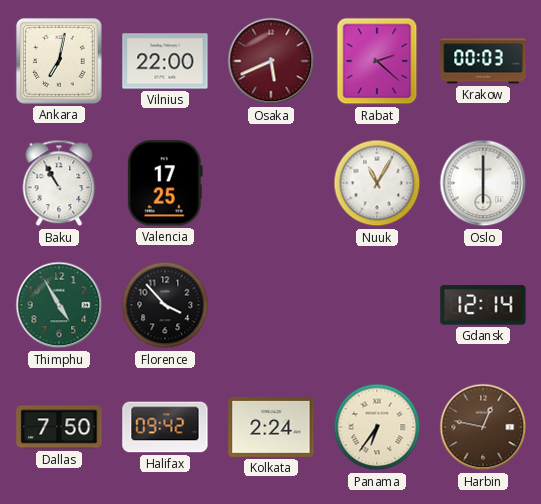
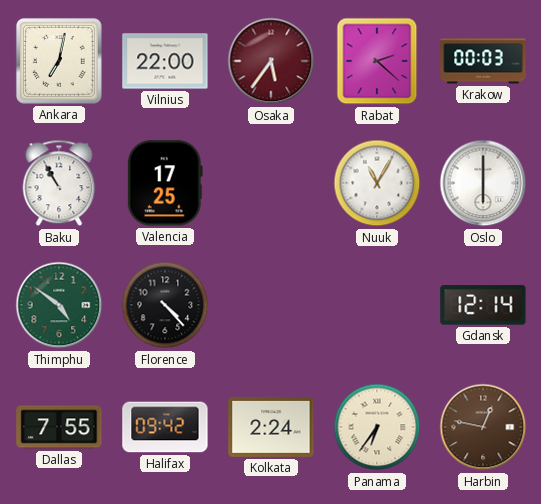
Osaka: 5:41 -> 5:36 (271, 61)
Thimphu: 4:55 -> 4:51 (59, 305)
Florence: 3:53 -> 4:23 (165, 305)
Dallas: 7:50 -> 7:55 (59, 427)
